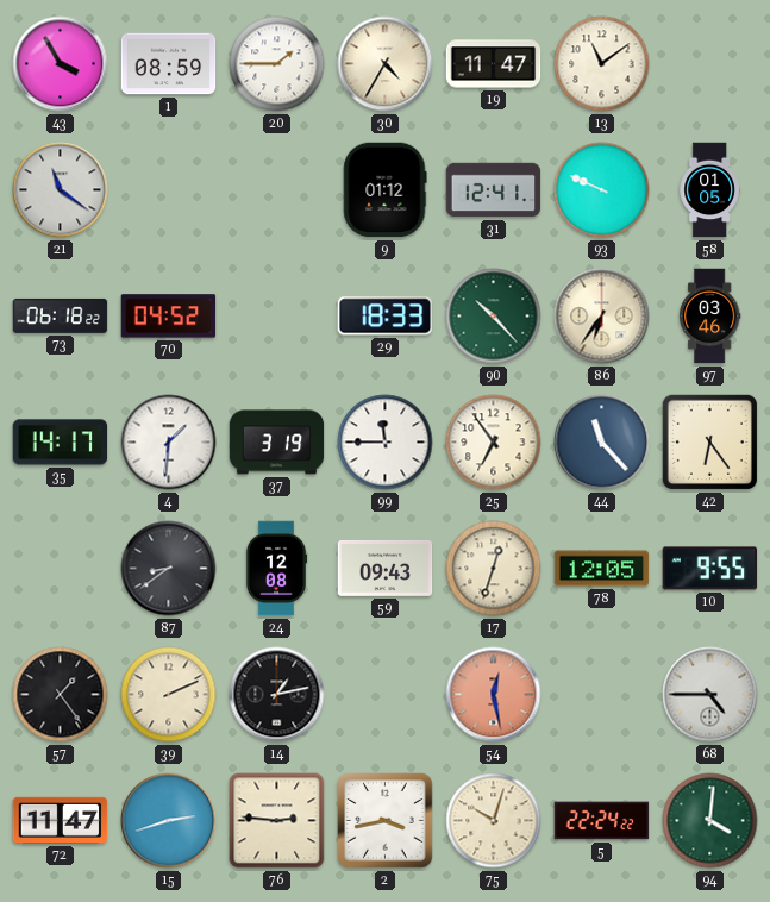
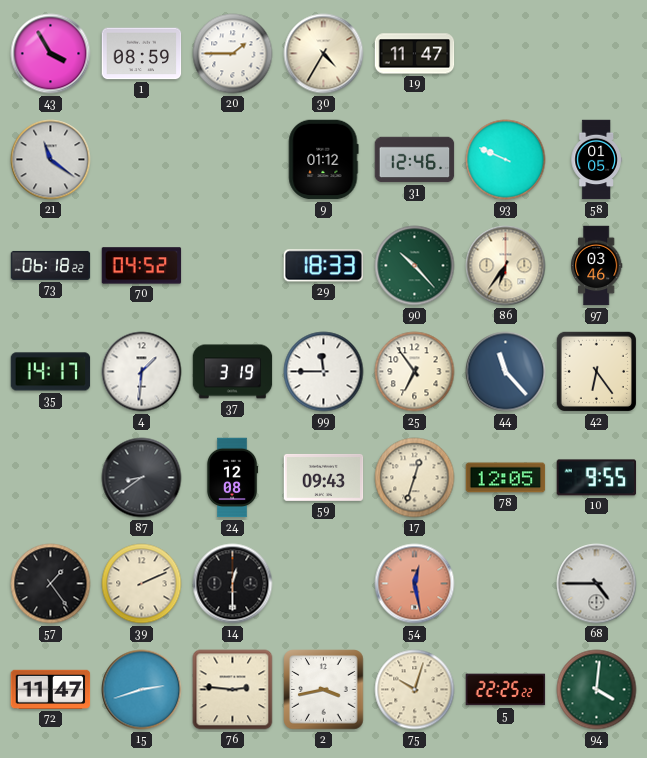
13: 11:09 -> none (602, 64)
31: 12:41 -> 12:46 (415, 160)
14: 1:13 -> 12:30 (233, 584)
5: 22:24 -> 22:25 (506, 690)
